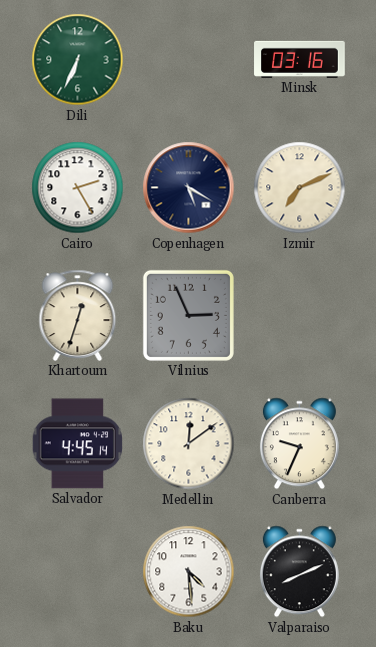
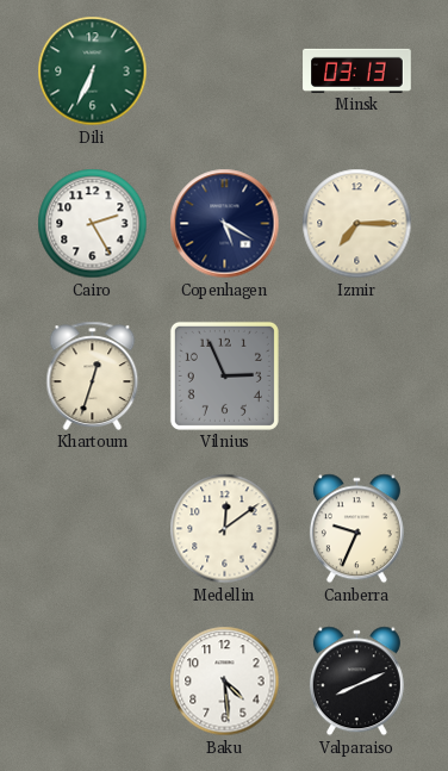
Minsk: 03:16 -> 03:13 (357, 70)
Izmir: 7:11 -> 7:15 (357, 224)
Salvador: 4:45 -> none (78, 444)
